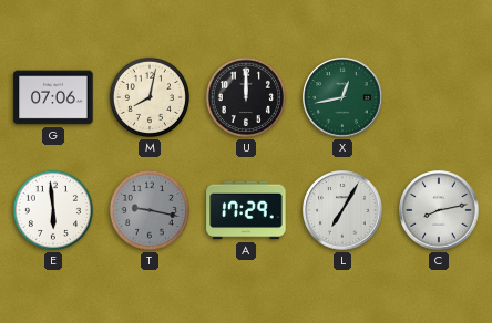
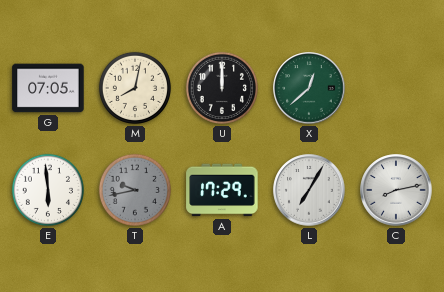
G: 07:06 -> 07:05 (48, 88)
X: 12:43 -> 12:38 (309, 88)
T: 9:17 -> 9:43 (135, 190)
